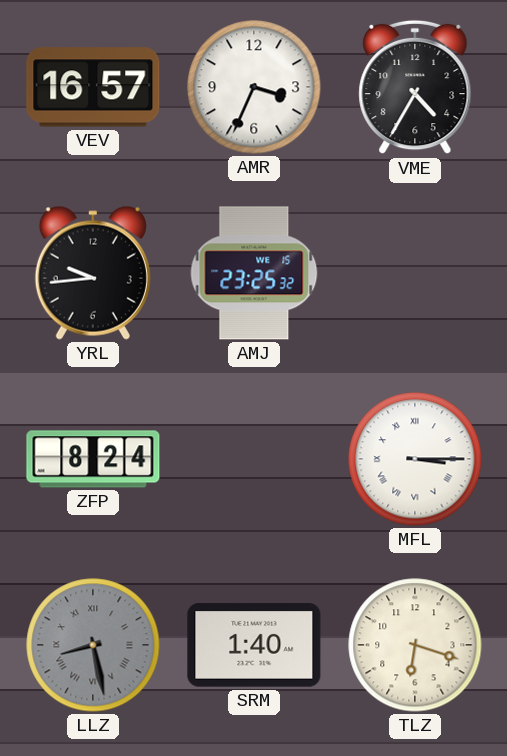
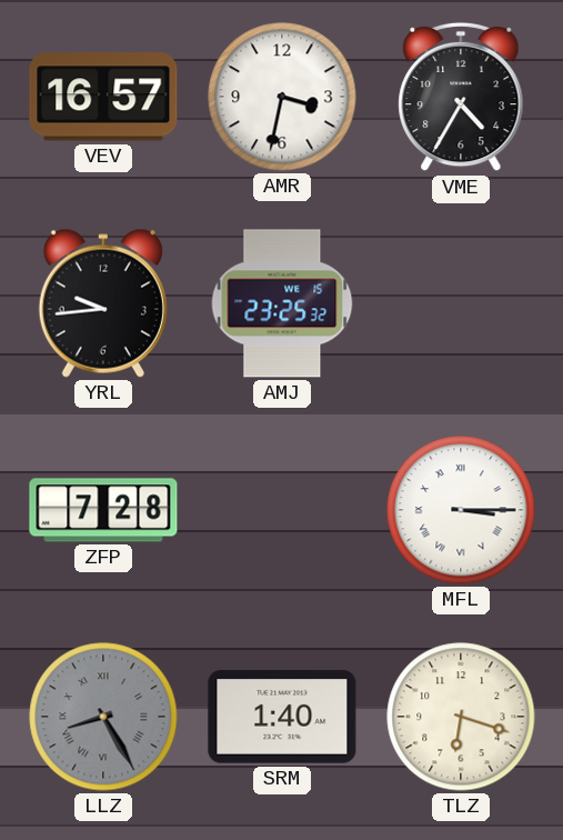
AMR: 3:34 -> 3:32 (282, 97)
ZFP: 8:24 -> 7:28 (103, 510)
LLZ: 8:28 -> 8:25 (103, 717)
